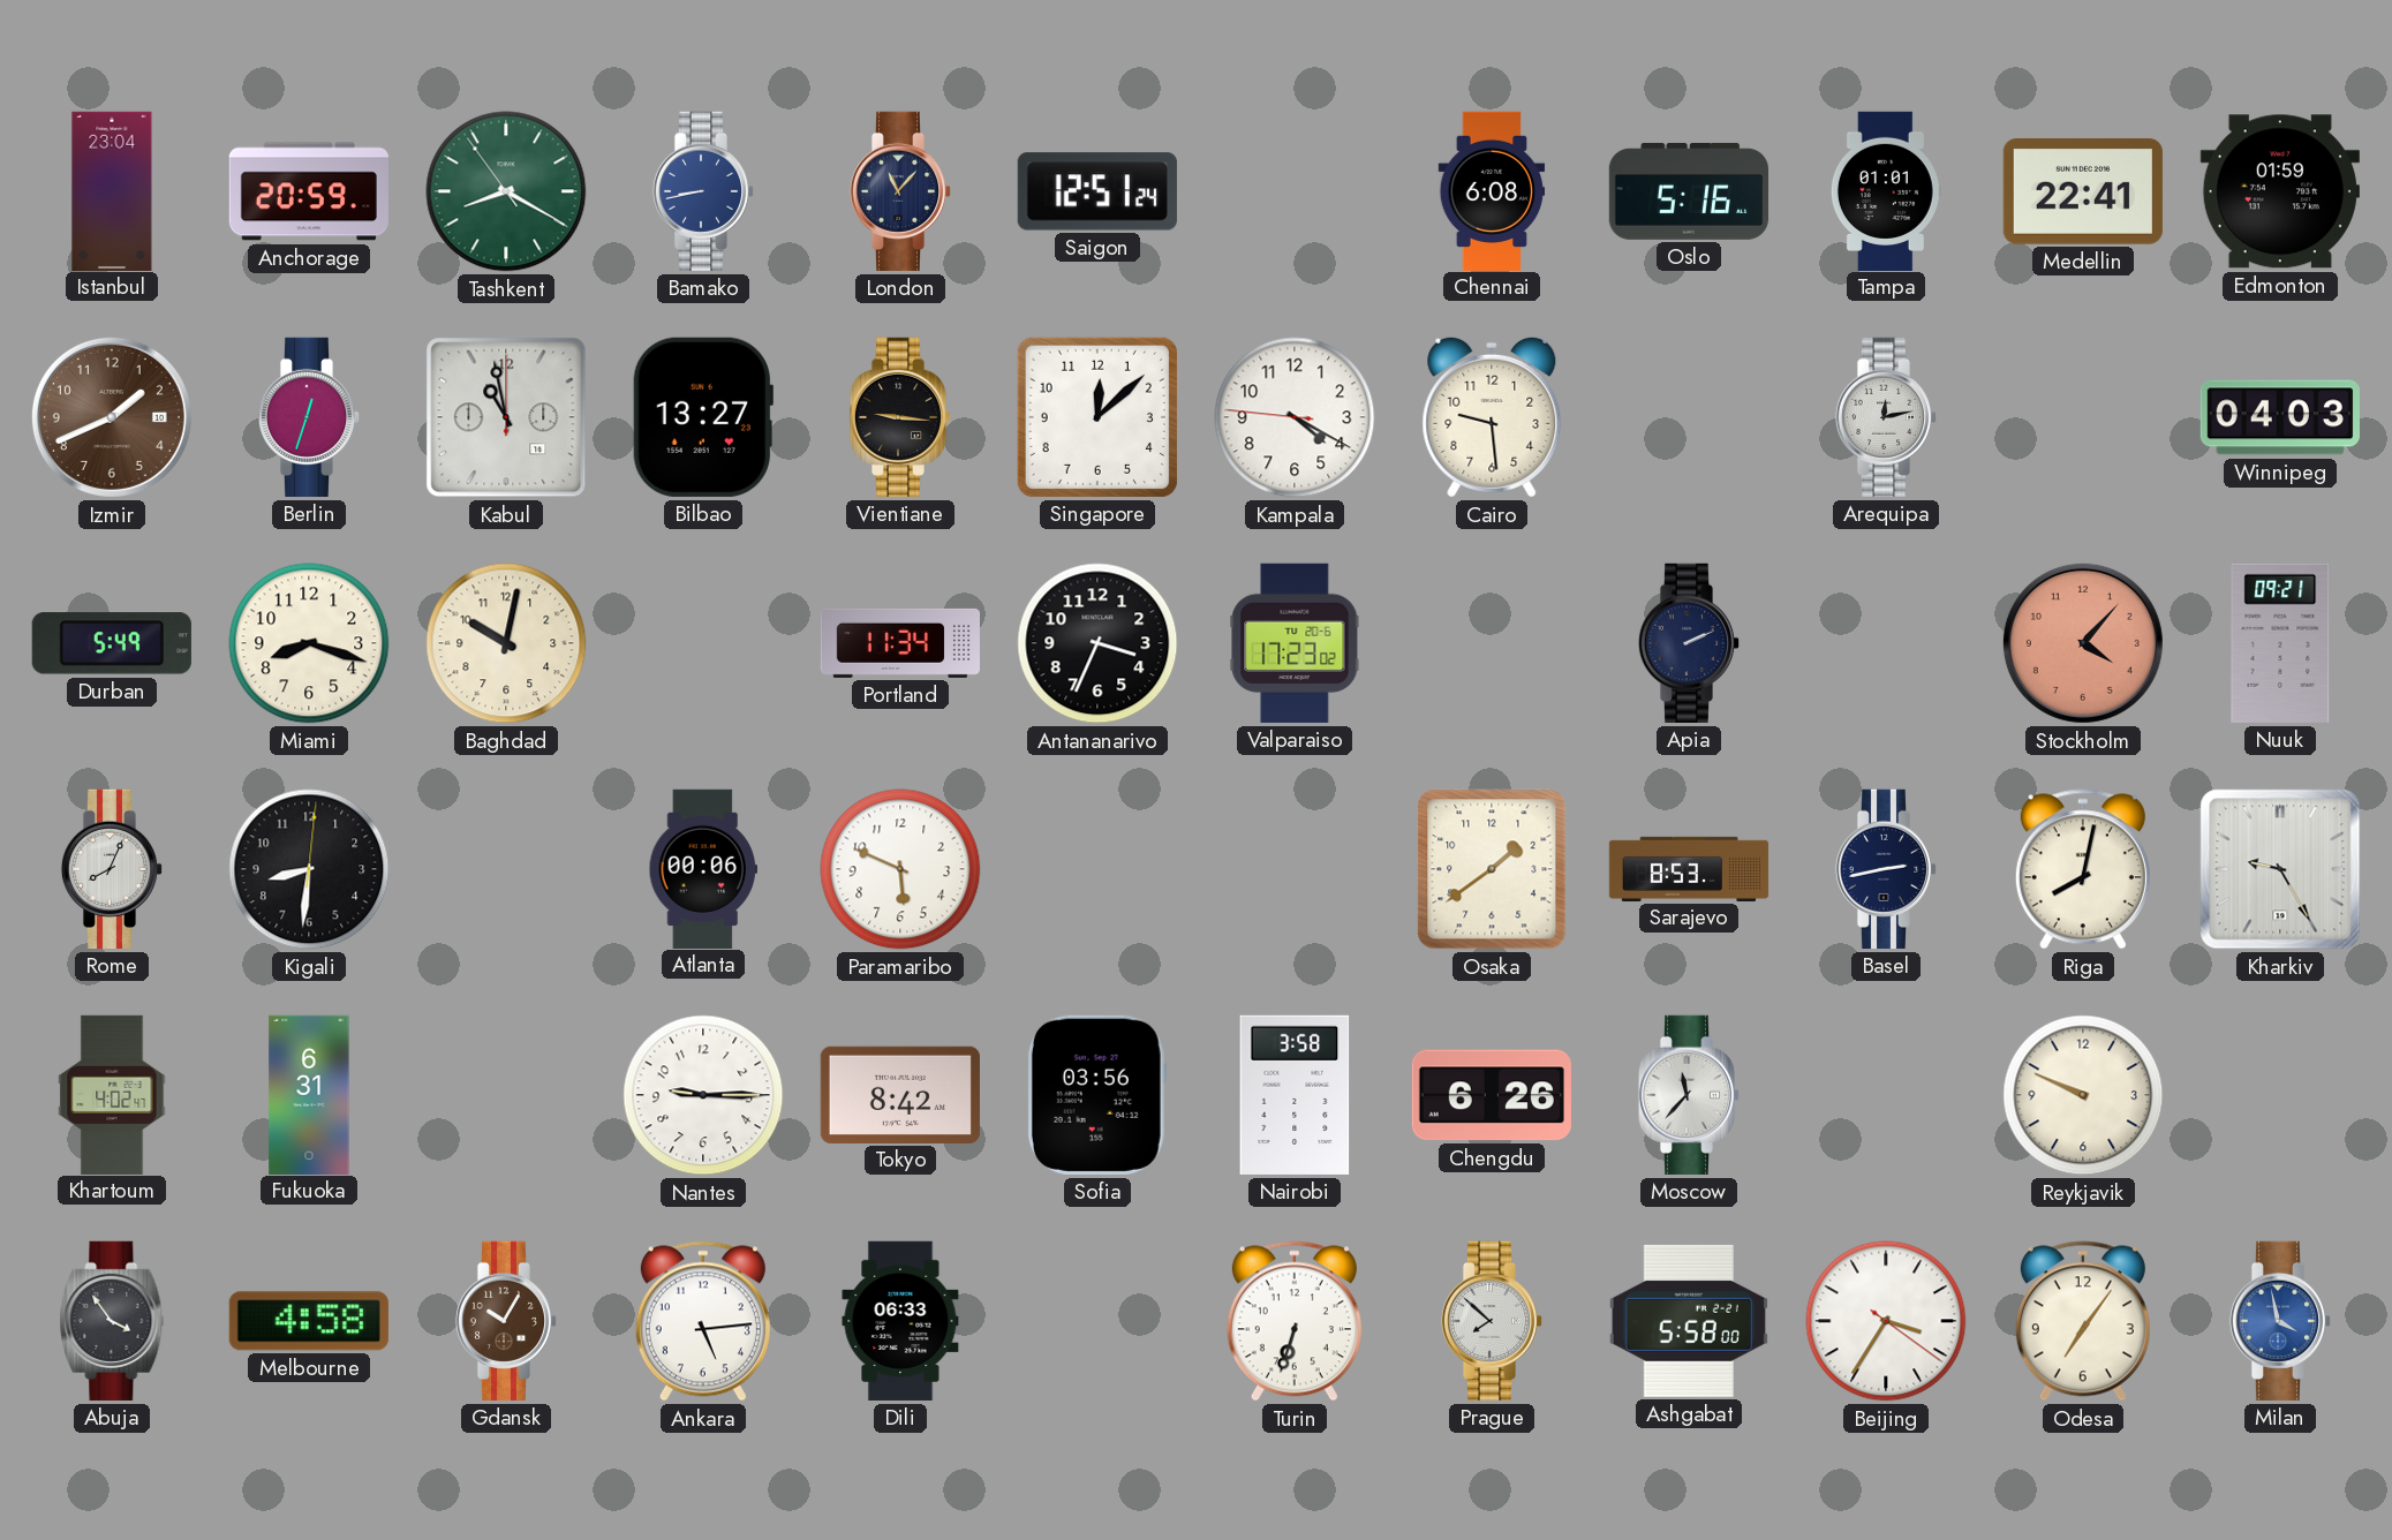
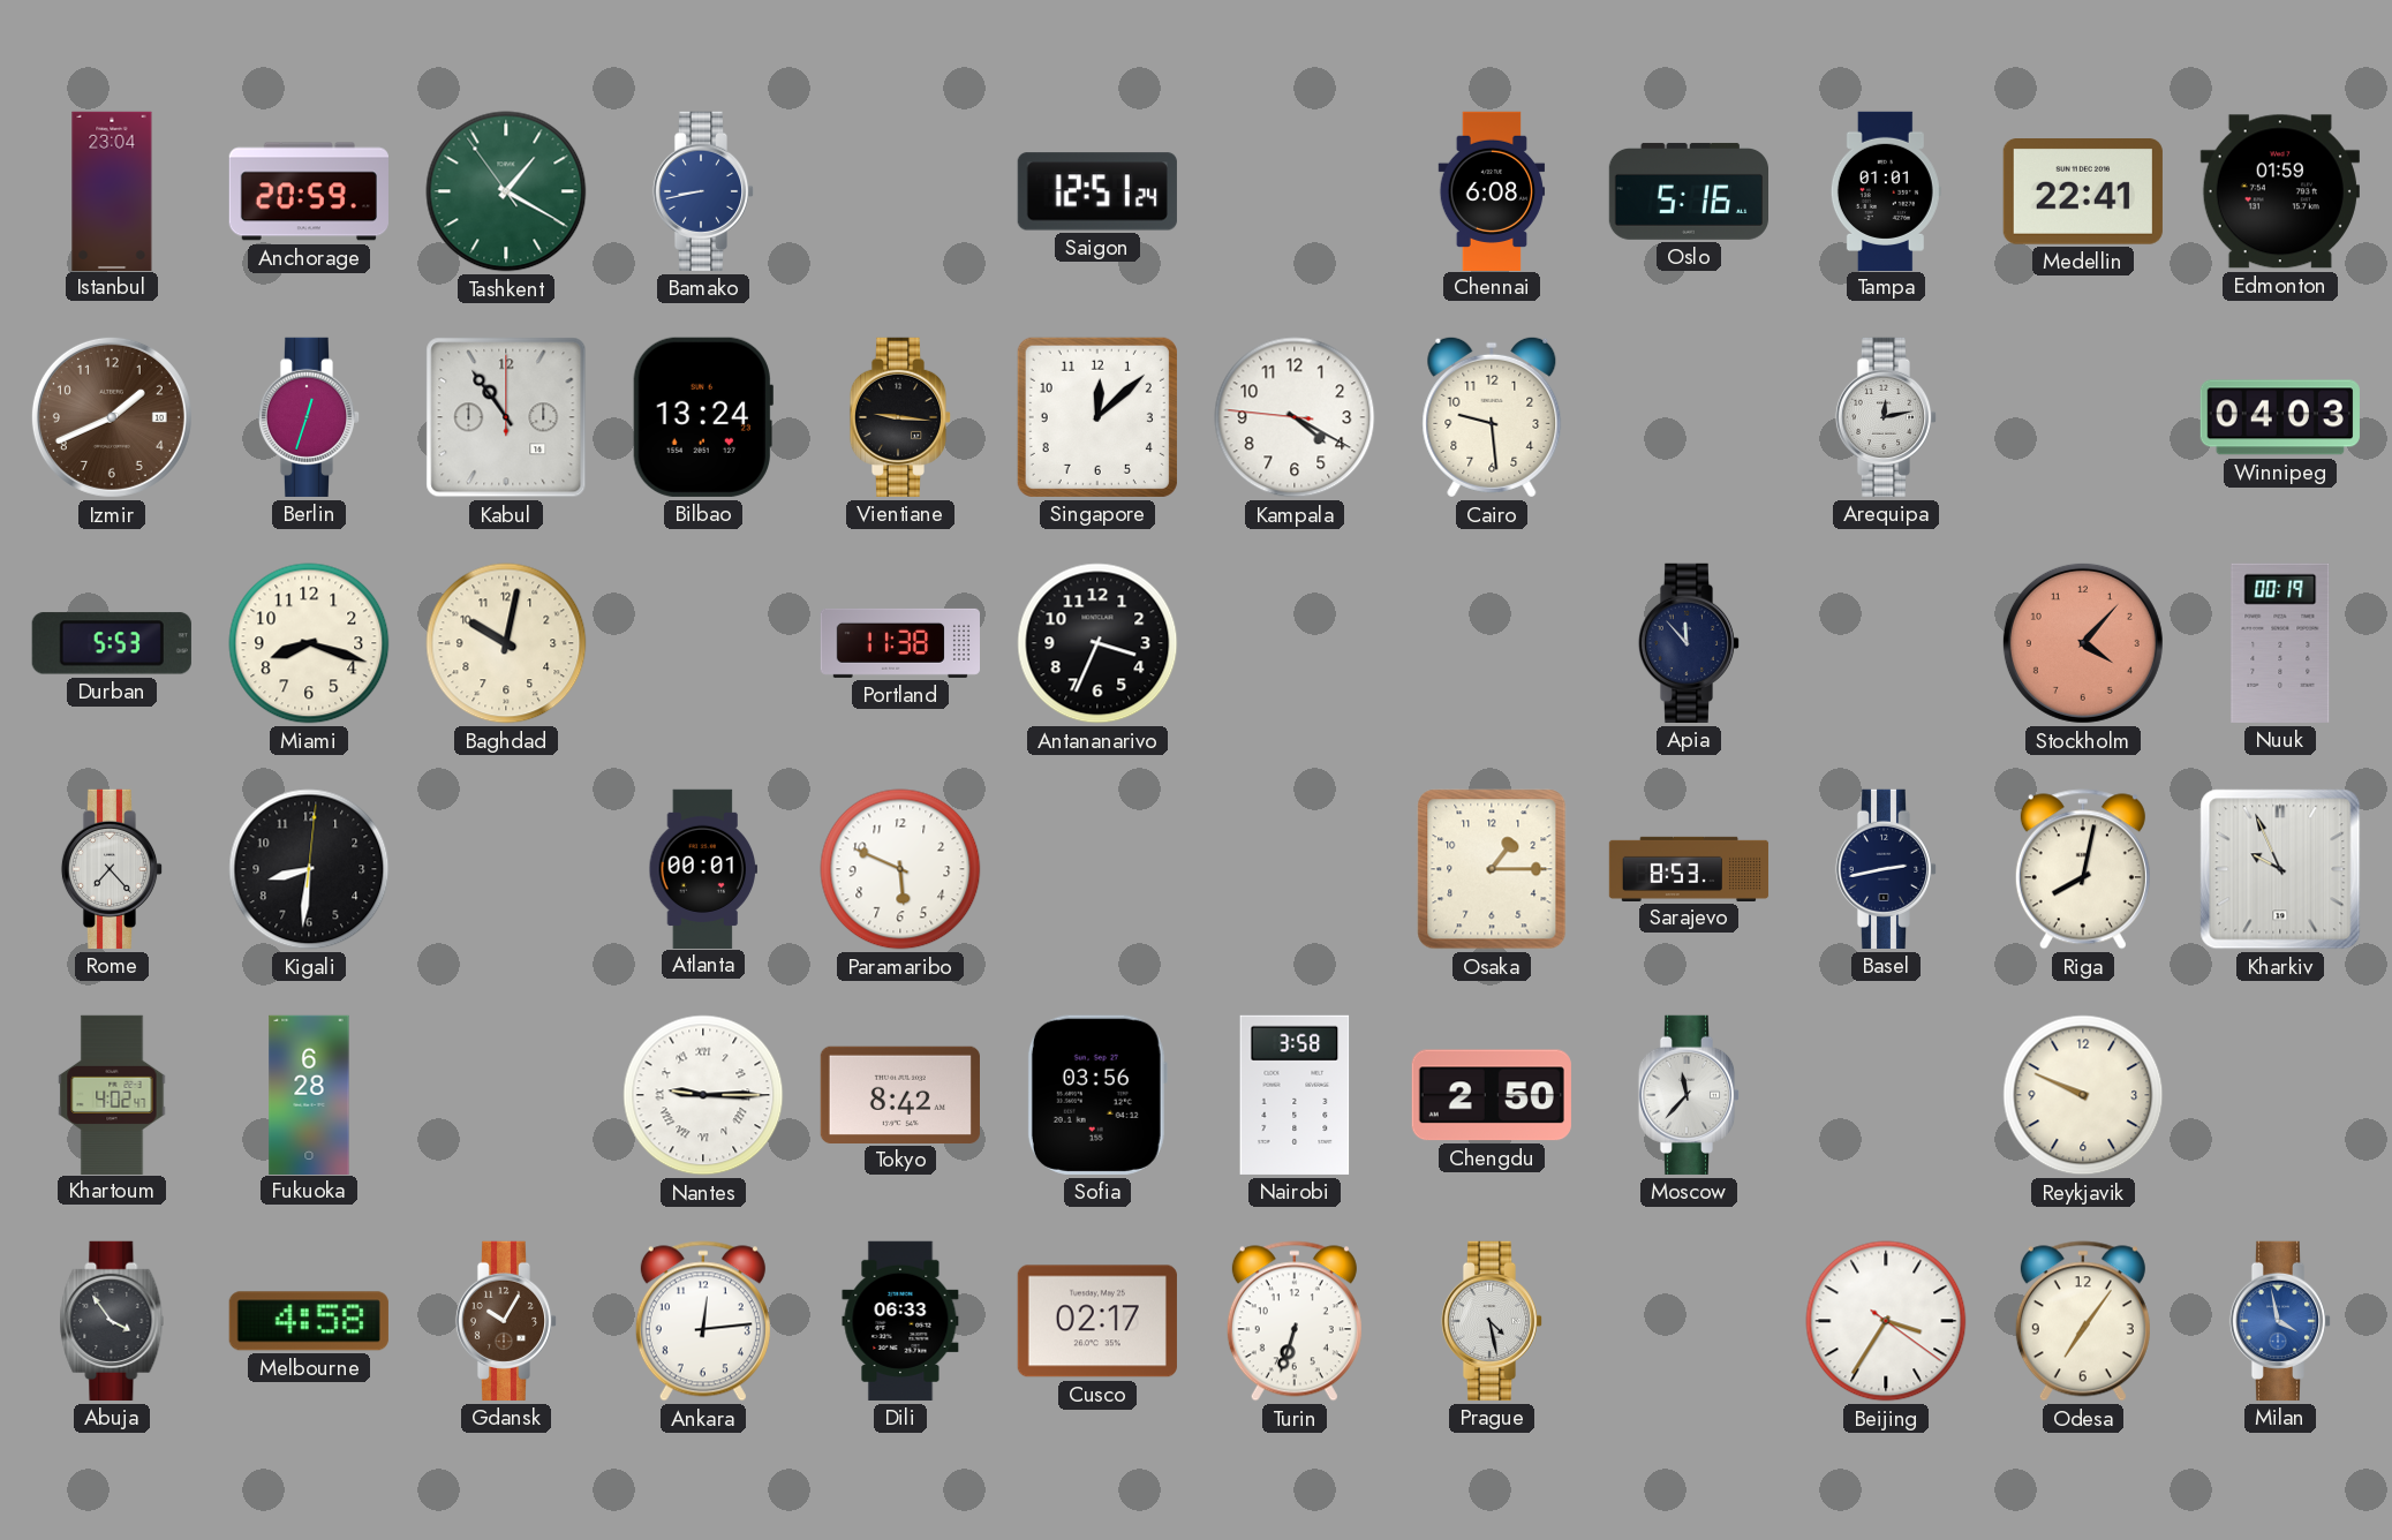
Tashkent: 8:19 -> 1:19 (506, 191)
London: 11:07 -> none (900, 191)
Kabul: 10:58 -> 10:54 (506, 417)
Bilbao: 13:27 -> 13:24 (703, 417)
Durban: 5:49 -> 5:53 (112, 643)
Portland: 11:34 -> 11:38 (899, 643)
Valparaiso: 17:23 -> none (1295, 643)
Apia: 2:11 -> 11:53 (1689, 643)
Nuuk: 09:21 -> 00:19 (2280, 643)
Rome: 8:04 -> 7:23 (112, 869)
Atlanta: 00:06 -> 00:01 (703, 868)
Osaka: 1:39 -> 1:15 (1492, 869)
Kharkiv: 9:25 -> 9:56 (2280, 869)
Fukuoka: 6:31 -> 6:28 (309, 1094)
Nantes numerals: Arabic -> Roman (703, 1095)
Chengdu: 6:26 -> 2:50 (1492, 1095)
Ankara: 5:14 -> 12:14 (703, 1321)
Cusco: none -> 02:17 (1097, 1321)
Prague: 7:52 -> 4:28 (1492, 1321)
Ashgabat: 5:58 -> none (1689, 1321)
